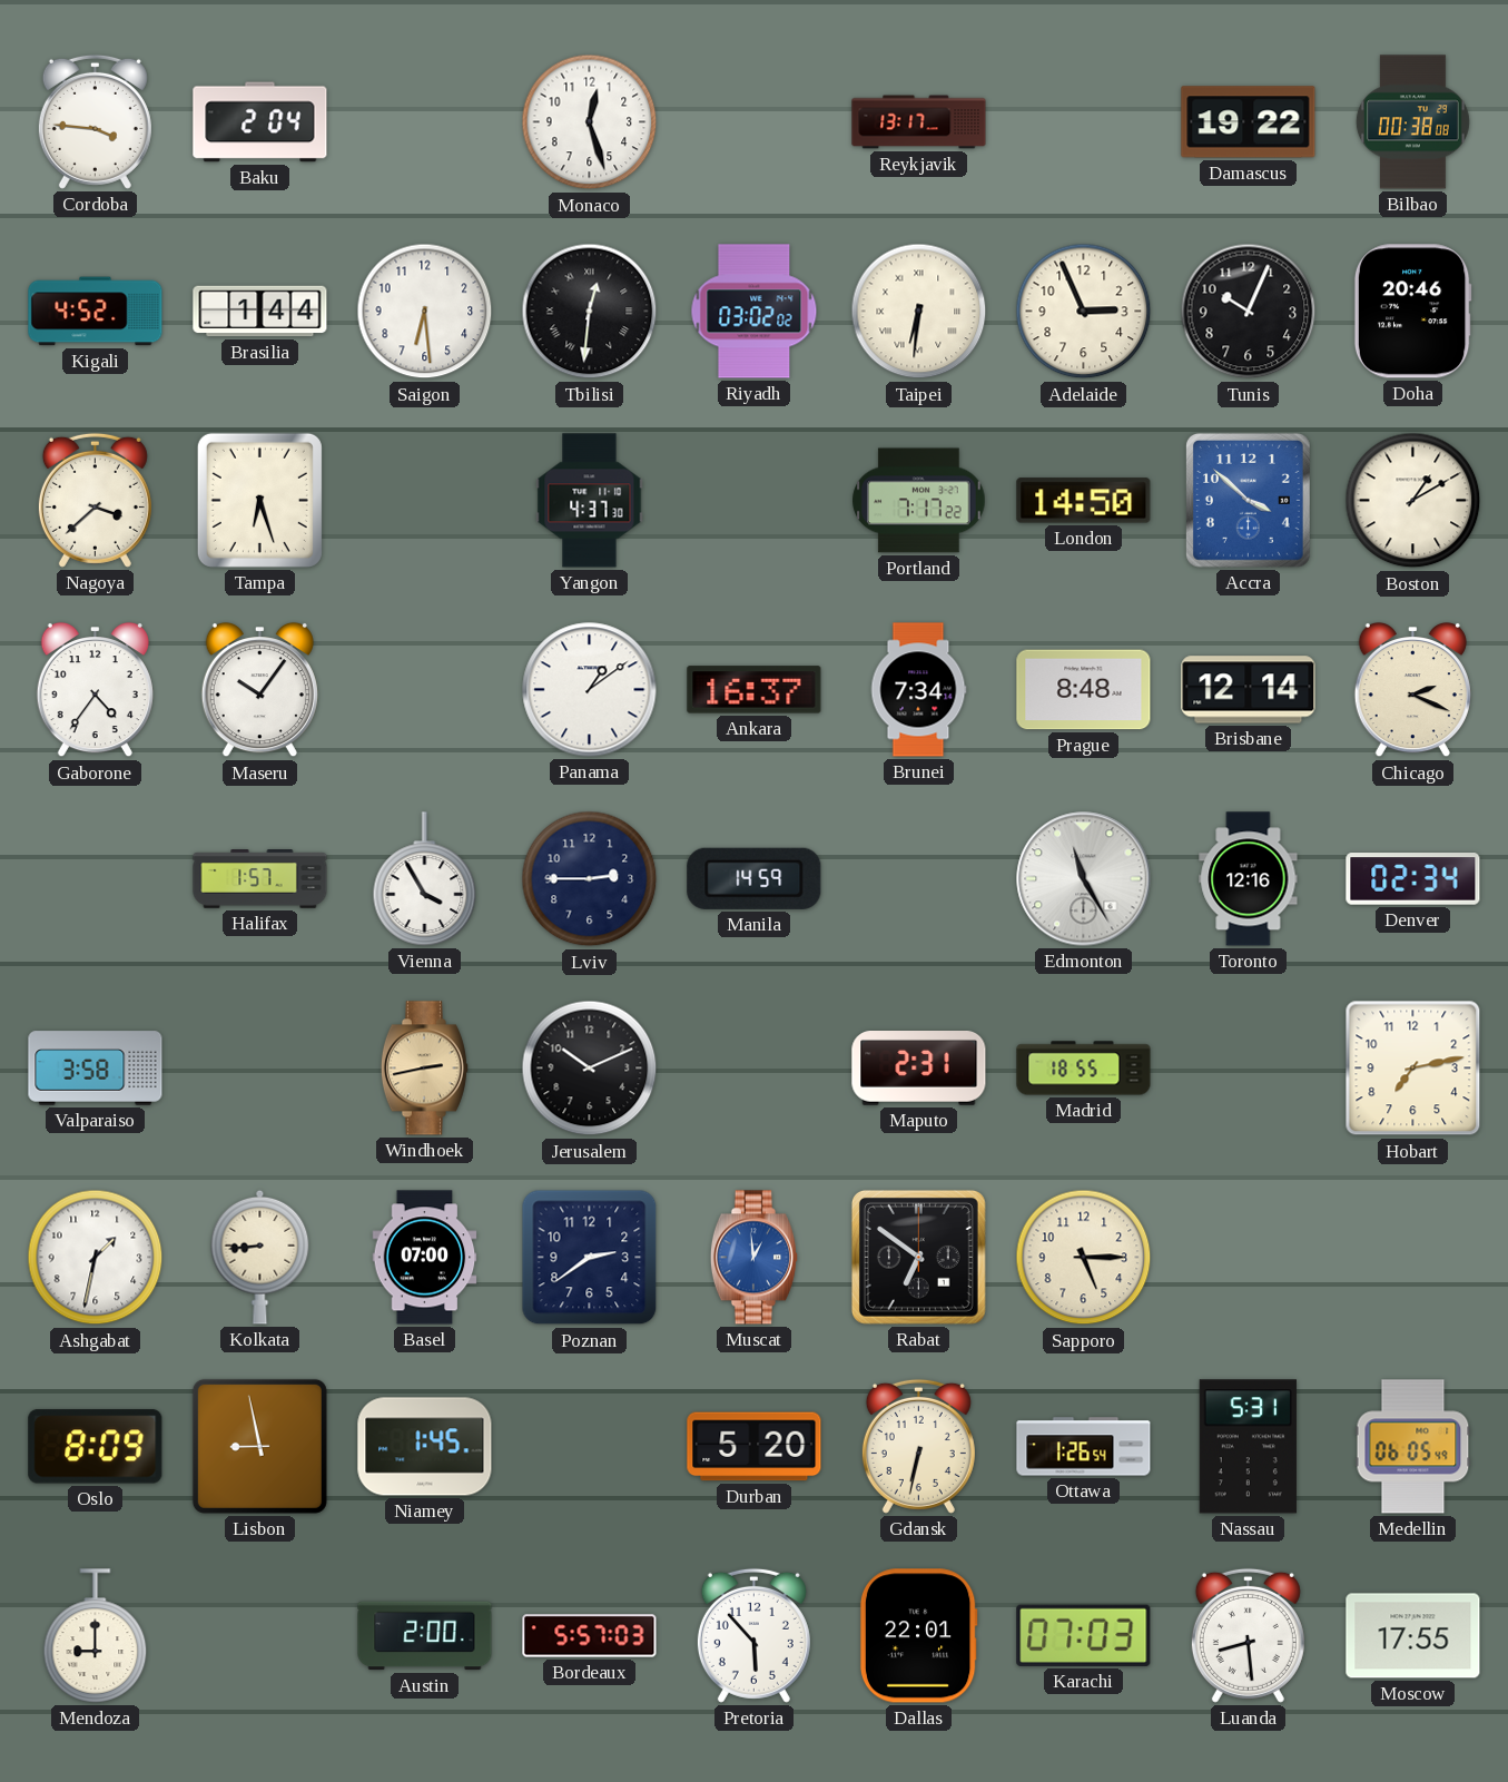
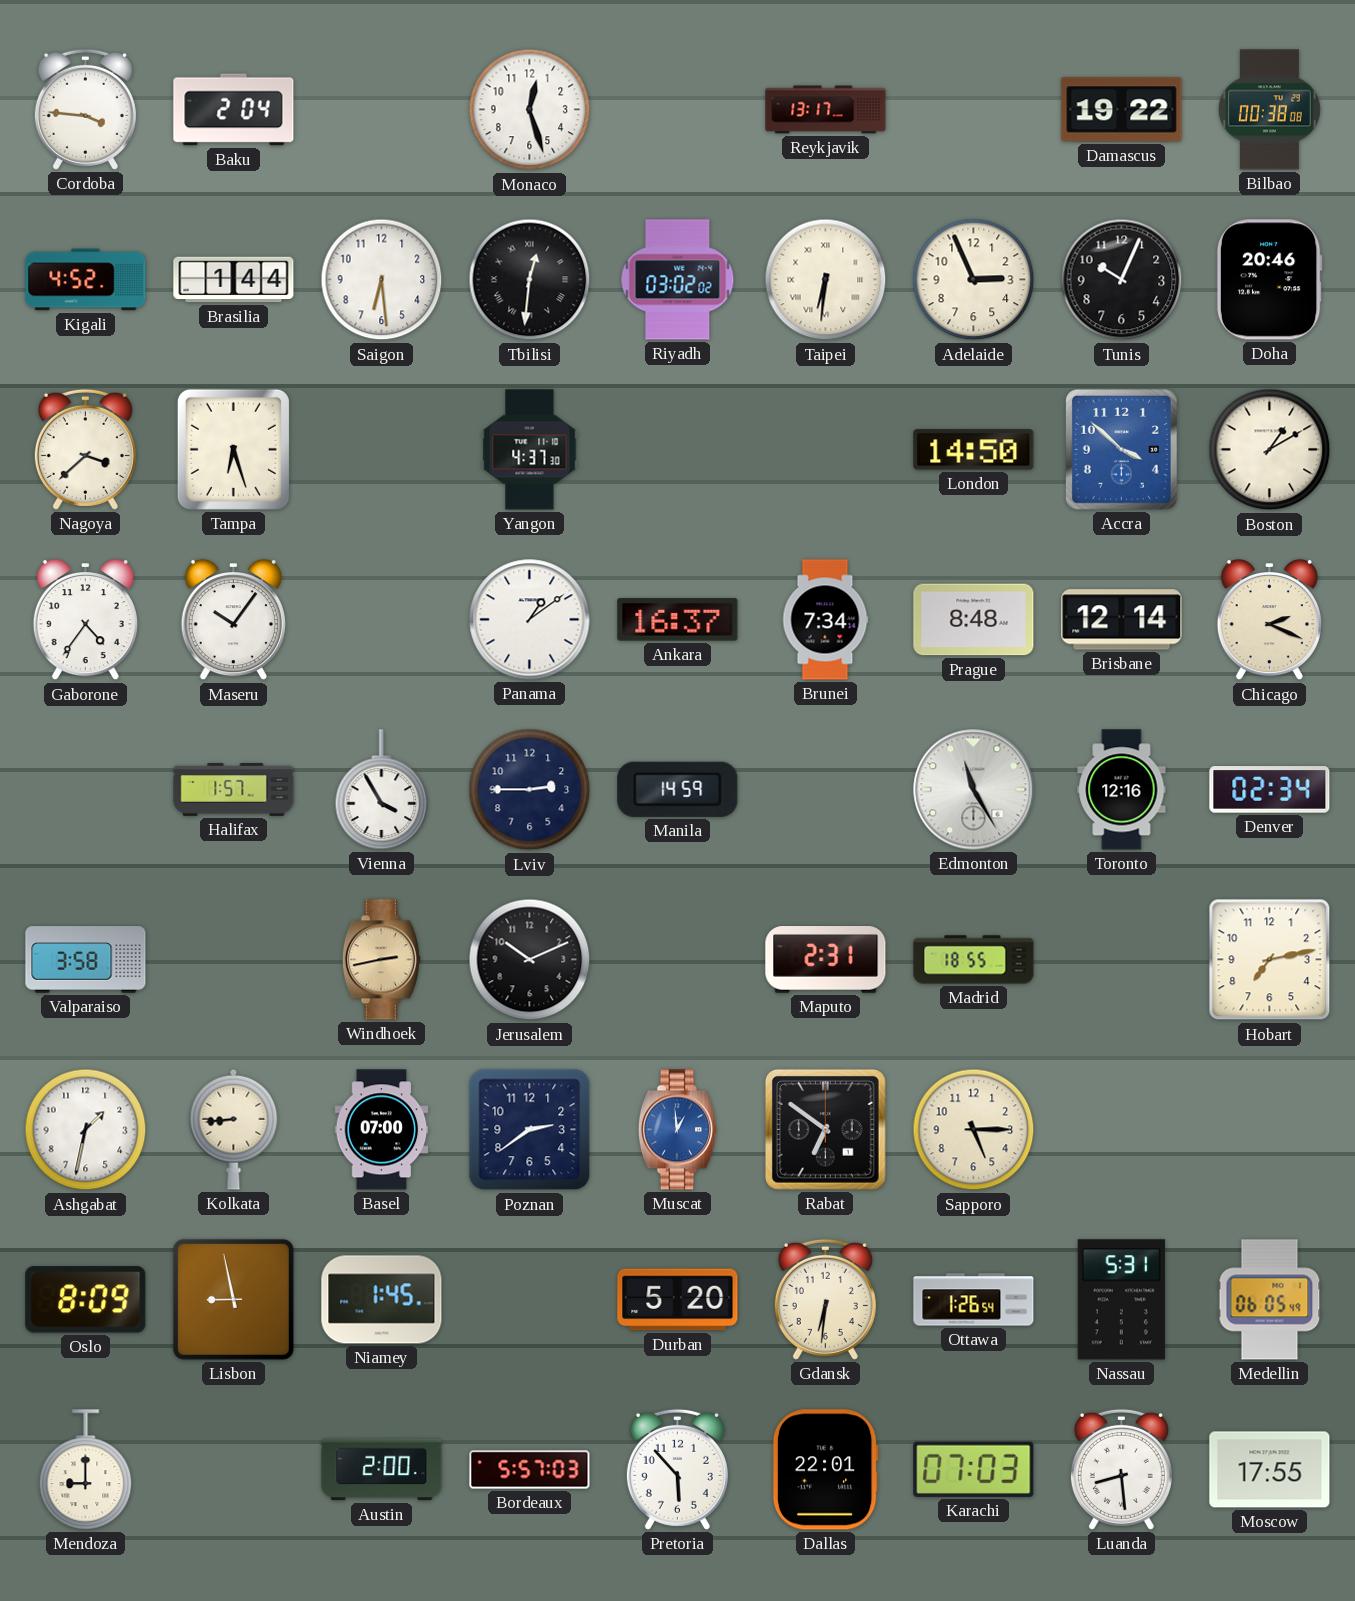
Portland: 7:17 -> none (919, 501)
Gdansk: 6:32 -> 6:31 (825, 1299)
